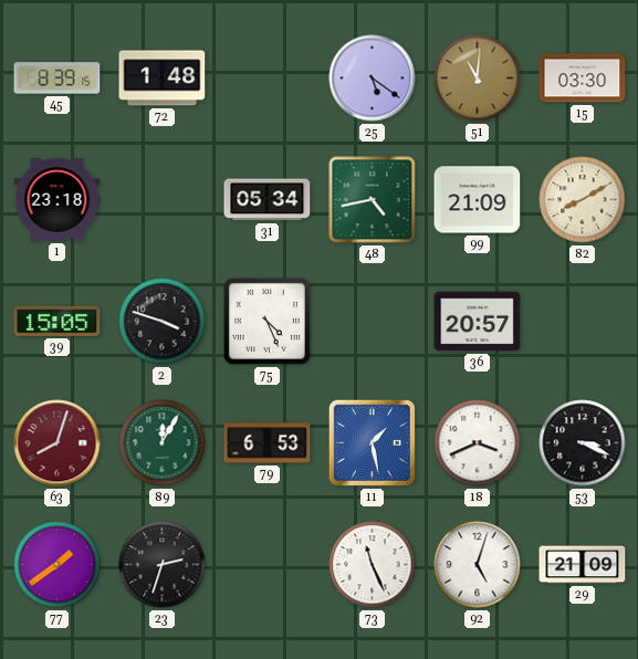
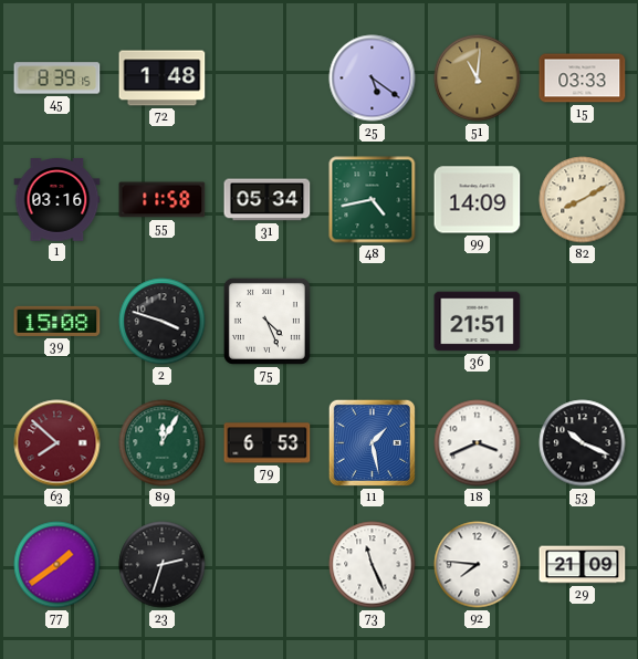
15: 03:30 -> 03:33 (583, 79)
1: 23:18 -> 03:16 (57, 200)
55: none -> 11:58 (163, 200)
99: 21:09 -> 14:09 (478, 200)
39: 15:05 -> 15:08 (57, 321)
36: 20:57 -> 21:51 (478, 322)
63: 8:03 -> 7:52 (57, 443)
53: 3:19 -> 10:19 (583, 443)
92: 5:03 -> 7:46 (478, 565)
